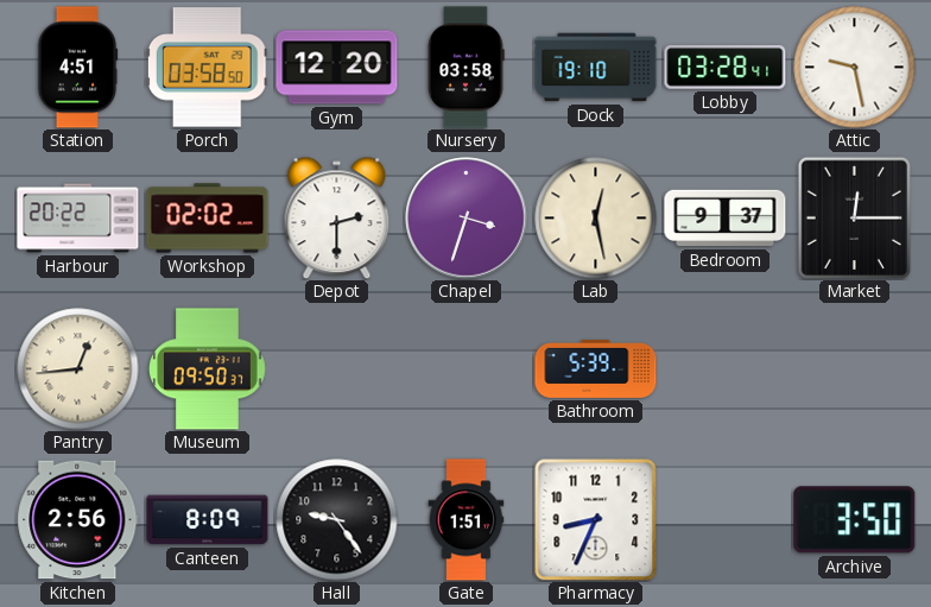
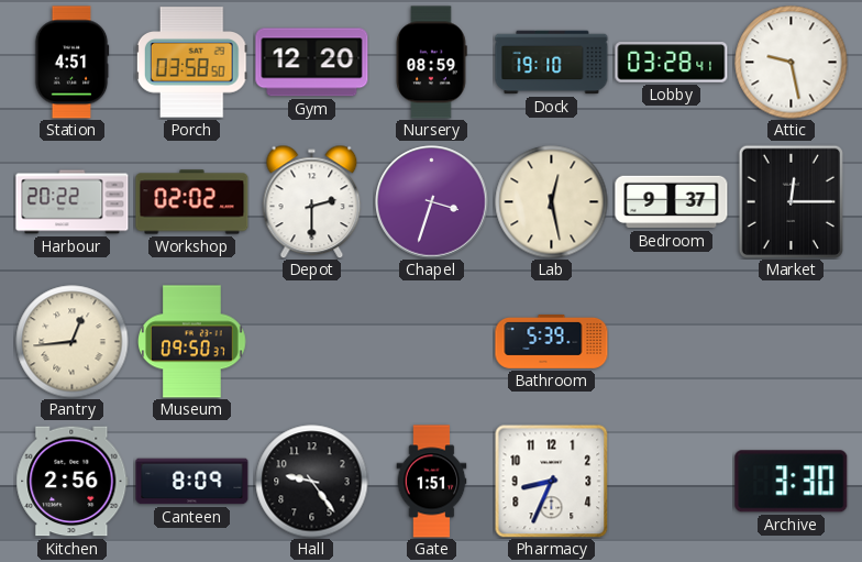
Nursery: 03:58 -> 08:59 (431, 63)
Archive: 3:50 -> 3:30 (792, 482)
